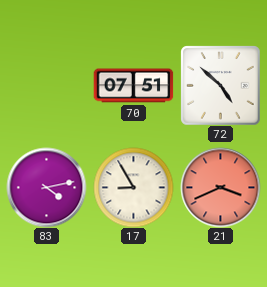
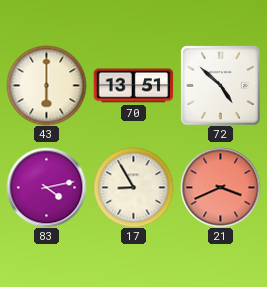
43: none -> 6:00 (46, 85)
70: 07:51 -> 13:51 (133, 86)
